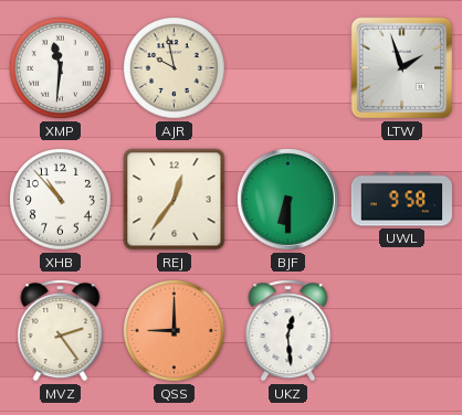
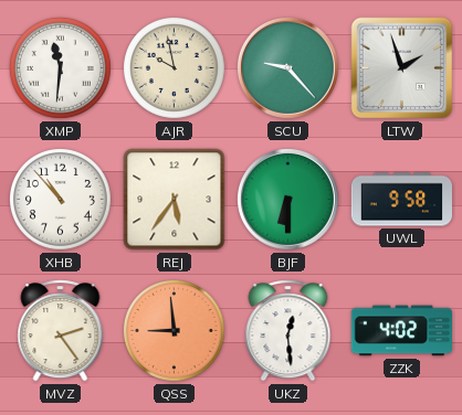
SCU: none -> 9:23 (287, 67)
REJ: 12:36 -> 5:36 (175, 200)
QSS: 9:00 -> 8:59 (174, 330)
ZZK: none -> 4:02 (401, 331)
